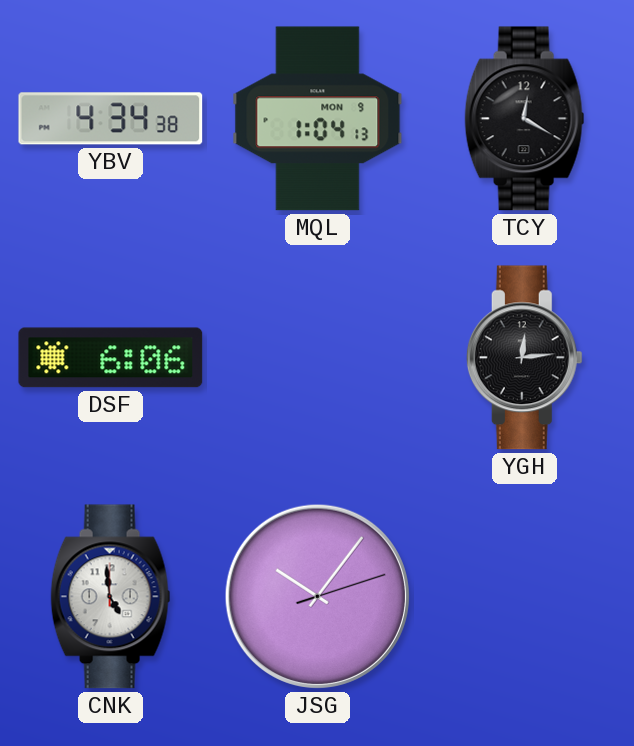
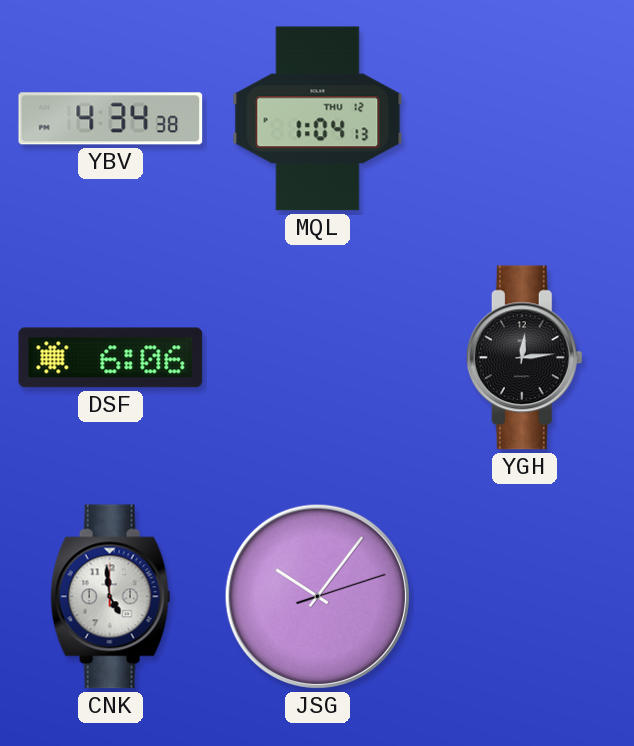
MQL date: MON 9 -> THU 12 (318, 119)
TCY: 12:20 -> none (525, 119)
